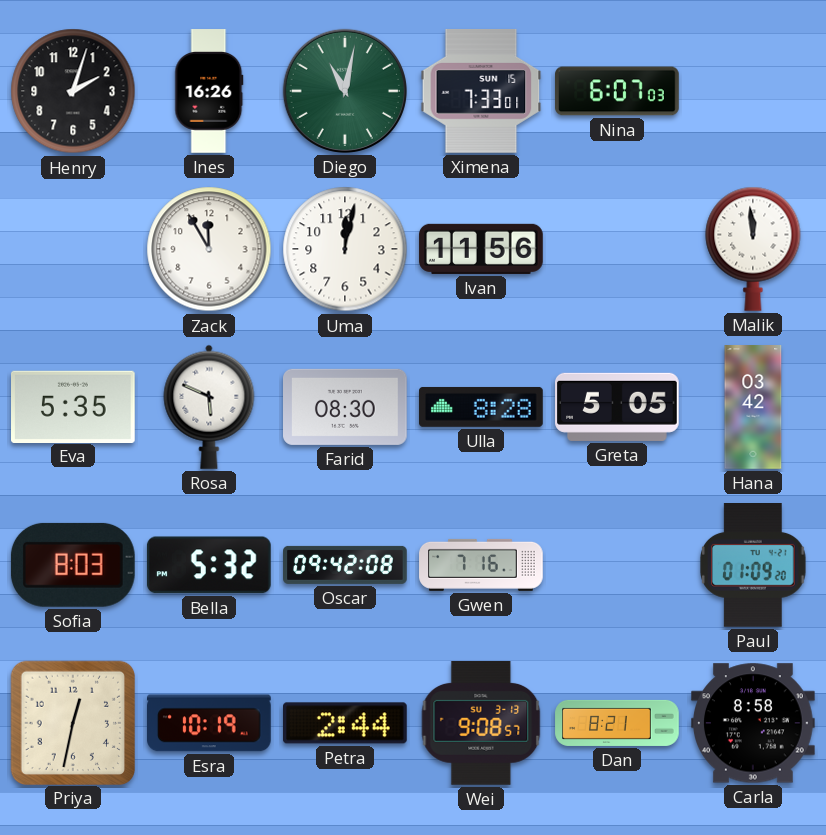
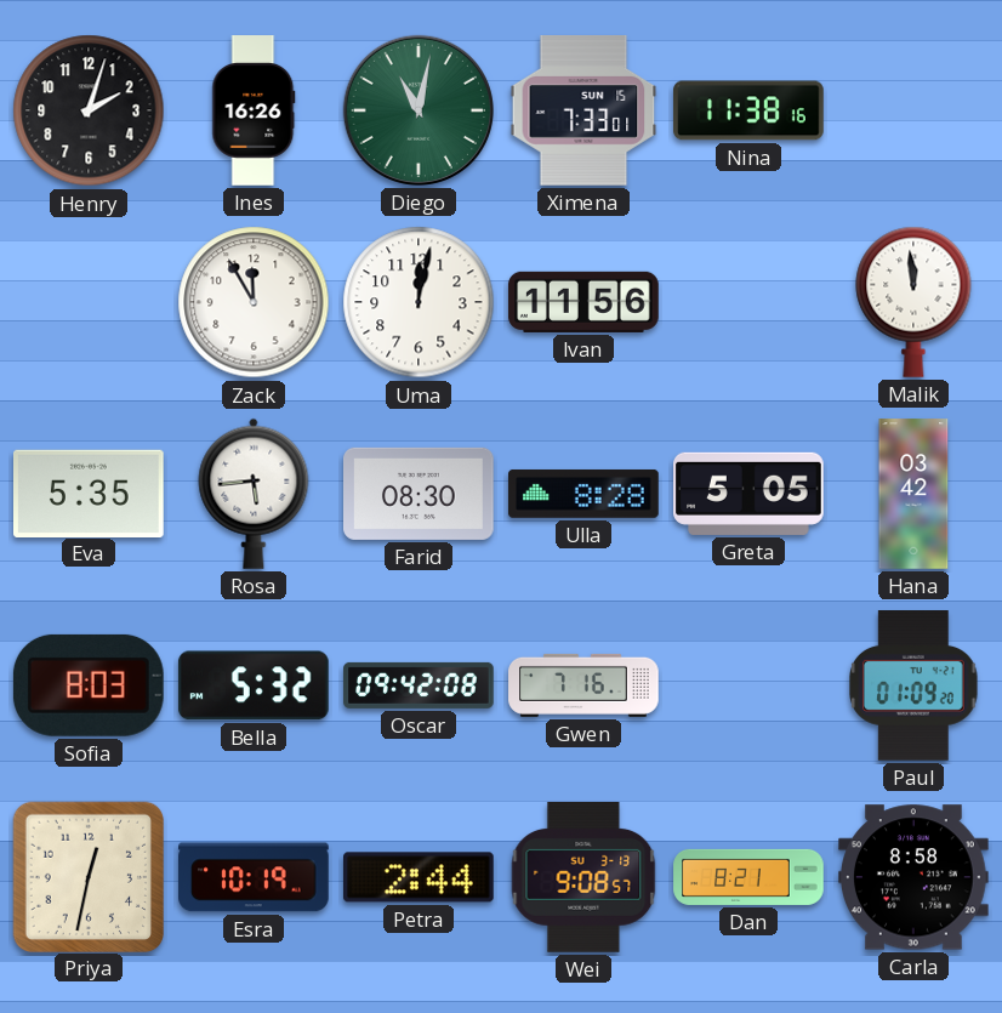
Nina: 6:07 -> 11:38 (748, 110)
Rosa: 5:49 -> 5:44 (254, 494)
